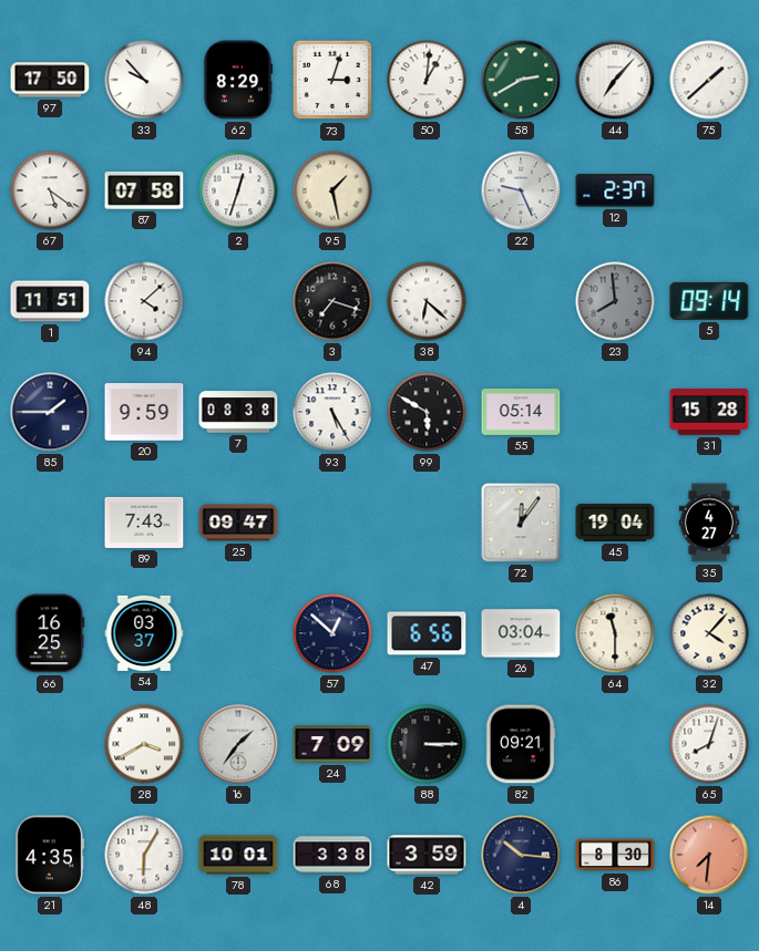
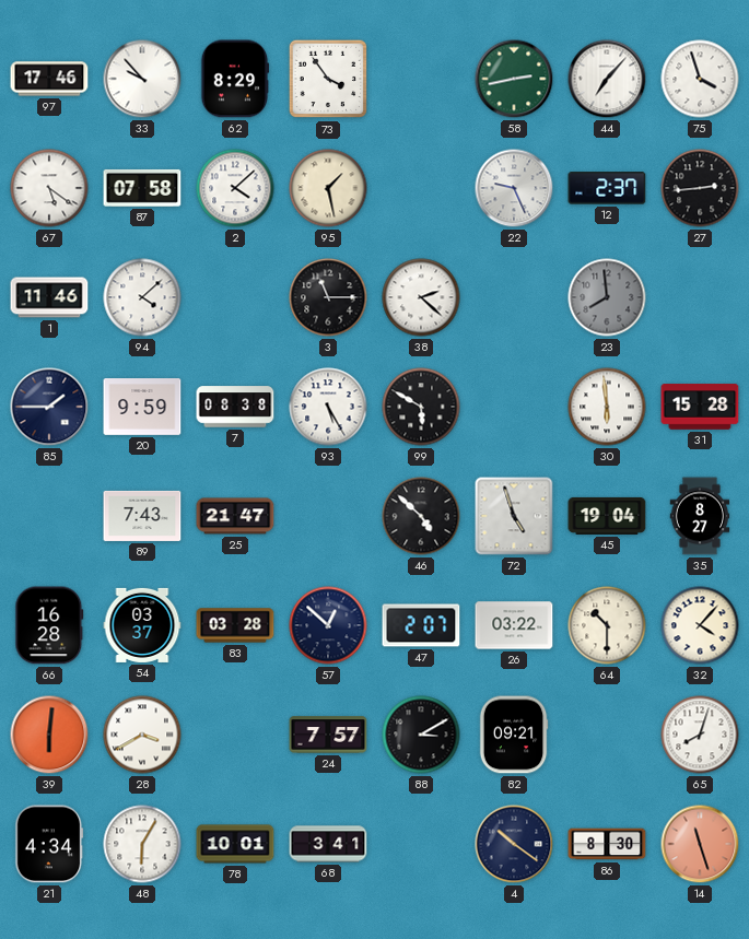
97: 17:50 -> 17:46 (49, 79)
73: 3:03 -> 3:54 (328, 79)
50: 1:01 -> none (427, 80)
58: 2:40 -> 2:43 (514, 79)
75: 1:38 -> 3:57 (700, 79)
2: 12:33 -> 4:08 (235, 188)
27: none -> 2:44 (700, 188)
1: 11:51 -> 11:46 (49, 297)
3: 7:18 -> 11:15 (328, 297)
38: 6:22 -> 2:22 (421, 297)
5: 09:14 -> none (709, 301)
55: 05:14 -> none (521, 413)
30: none -> 5:59 (607, 407)
25: 09:47 -> 21:47 (235, 516)
46: none -> 4:52 (421, 516)
72: 12:06 -> 4:57 (514, 516)
35: 4:27 -> 8:27 (700, 516)
66: 16:25 -> 16:28 (49, 625)
83: none -> 03:28 (235, 625)
47: 6:56 -> 2:07 (421, 625)
26: 03:04 -> 03:22 (514, 625)
64: 11:30 -> 10:30 (607, 625)
39: none -> 6:01 (49, 735)
16: 1:36 -> none (238, 744)
24: 7:09 -> 7:57 (328, 735)
88: 3:15 -> 3:10 (421, 735)
21: 4:35 -> 4:34 (49, 844)
68: 3:38 -> 3:41 (328, 844)
42: 3:59 -> none (427, 855)
4: 10:16 -> 10:21 (514, 844)
14: 7:31 -> 11:27 (700, 844)
